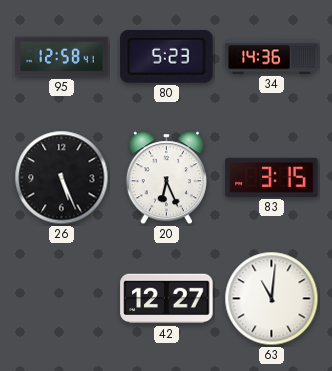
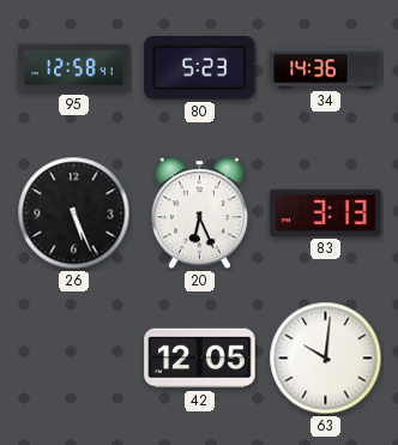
83: 3:15 -> 3:13 (326, 212)
42: 12:27 -> 12:05 (200, 359)
63: 11:01 -> 10:01 (326, 359)
